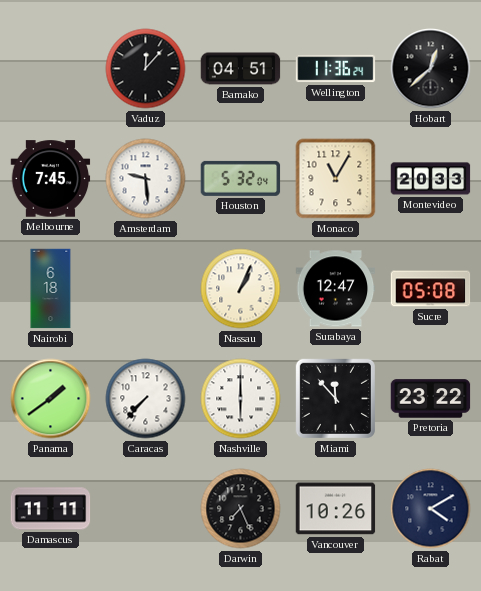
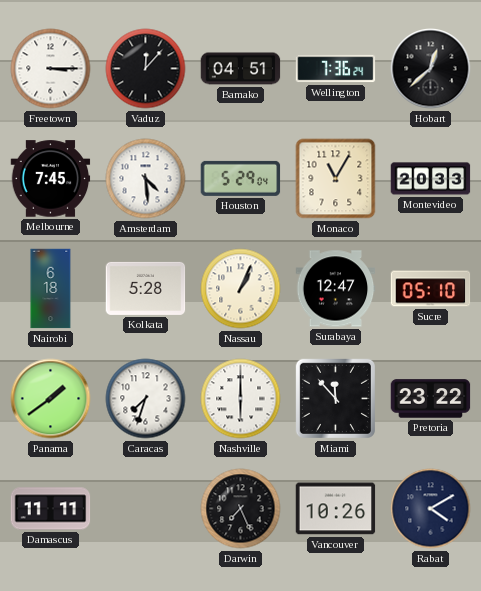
Freetown: none -> 3:15 (51, 69)
Wellington: 11:36 -> 7:36 (336, 69)
Amsterdam: 9:29 -> 4:29 (146, 179)
Houston: 5:32 -> 5:29 (241, 178)
Kolkata: none -> 5:28 (146, 288)
Sucre: 05:08 -> 05:10 (431, 289)
Caracas: 7:37 -> 7:33 (146, 399)
